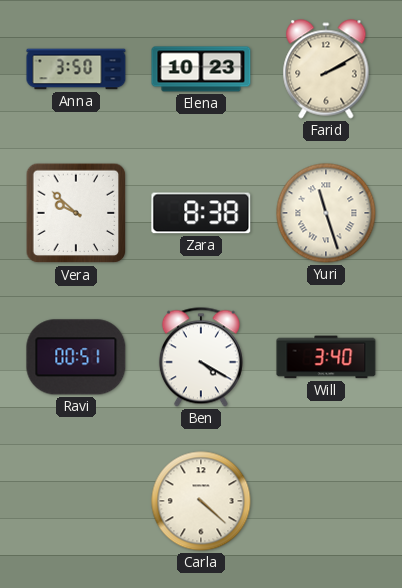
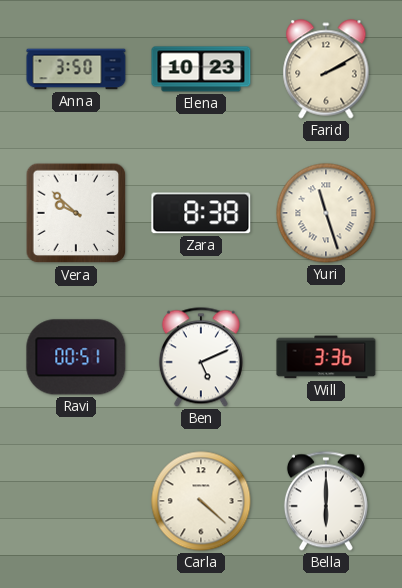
Ben: 4:20 -> 5:11 (201, 357)
Will: 3:40 -> 3:36 (326, 357)
Bella: none -> 6:00 (326, 501)
